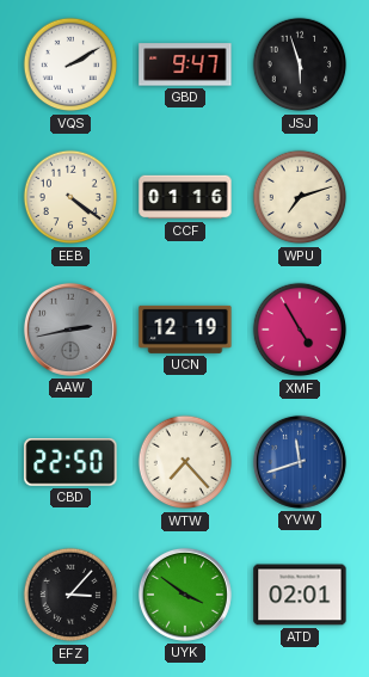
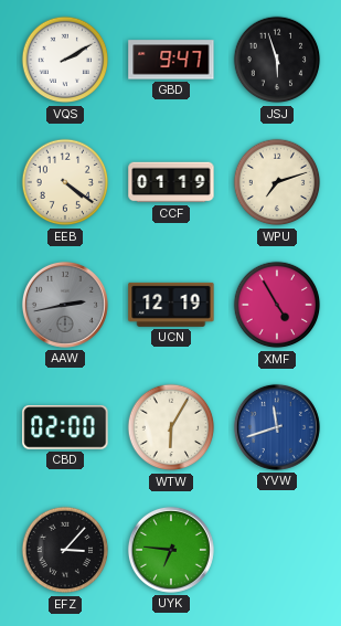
CCF: 01:16 -> 01:19 (171, 182)
CBD: 22:50 -> 02:00 (65, 427)
WTW: 7:23 -> 6:05 (171, 427)
UYK: 3:51 -> 6:46 (171, 550)
ATD: 02:01 -> none (300, 595)
